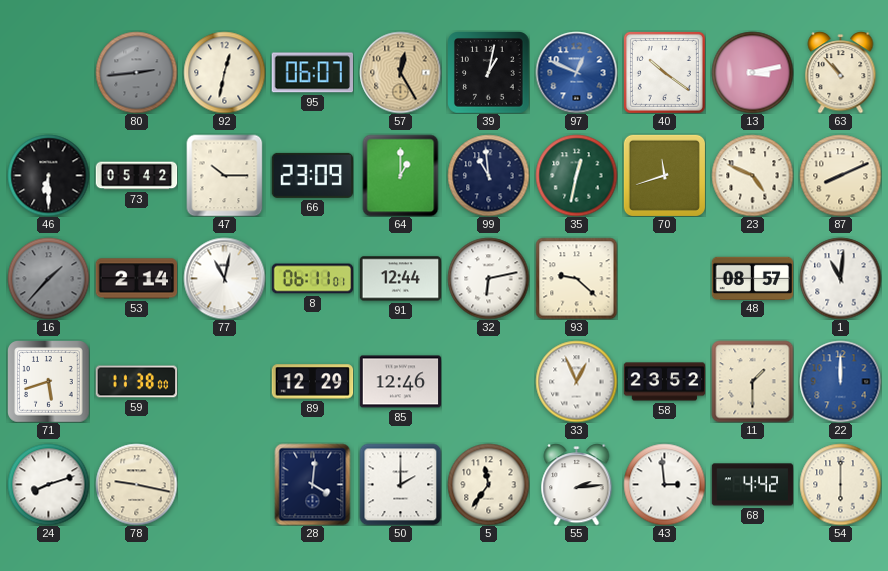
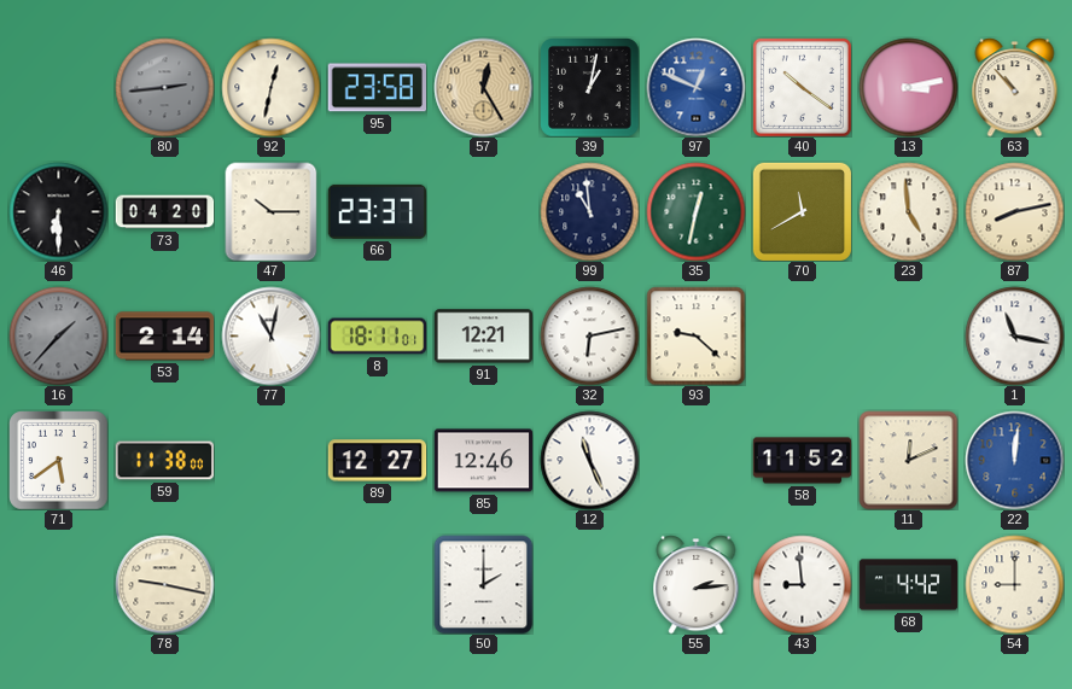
95: 06:07 -> 23:58 (377, 88)
73: 05:42 -> 04:20 (164, 212)
66: 23:09 -> 23:37 (377, 211)
64: 1:00 -> none (401, 175)
70: 11:42 -> 11:40 (802, 211)
23: 4:49 -> 4:59 (908, 211)
87: 8:11 -> 8:13 (1014, 211)
8: 06:11 -> 18:11 (377, 337)
91: 12:44 -> 12:21 (483, 337)
48: 08:57 -> none (752, 278)
1: 11:01 -> 11:17 (1014, 335)
71: 5:42 -> 5:39 (59, 461)
89: 12:29 -> 12:27 (377, 461)
12: none -> 11:26 (589, 460)
33: 12:56 -> none (576, 381)
58: 23:52 -> 11:52 (802, 461)
11: 1:30 -> 12:11 (908, 460)
22: 12:00 -> 12:01 (1014, 460)
24: 8:12 -> none (48, 484)
28: 4:01 -> none (313, 484)
5: 11:36 -> none (488, 484)
43: 2:59 -> 8:59 (802, 584)
54: 6:00 -> 9:00 (1014, 584)
